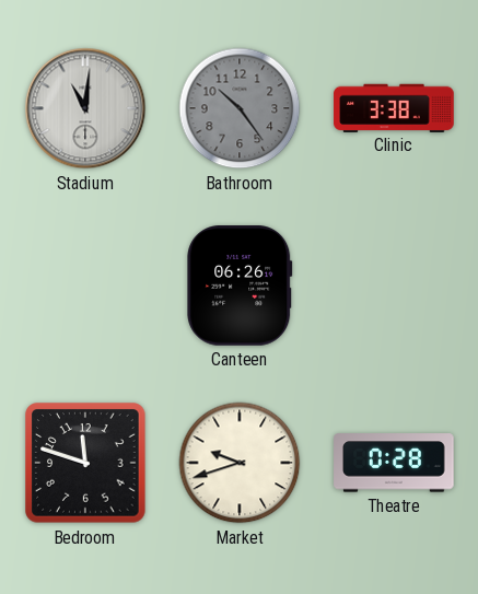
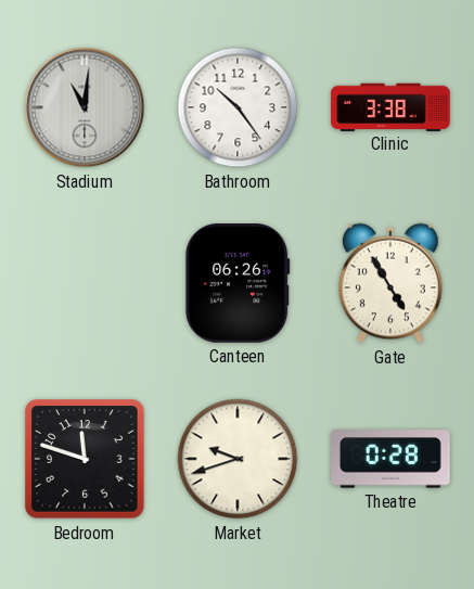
Bathroom dial: grey -> white (238, 107)
Gate: none -> 4:55 (390, 283)
